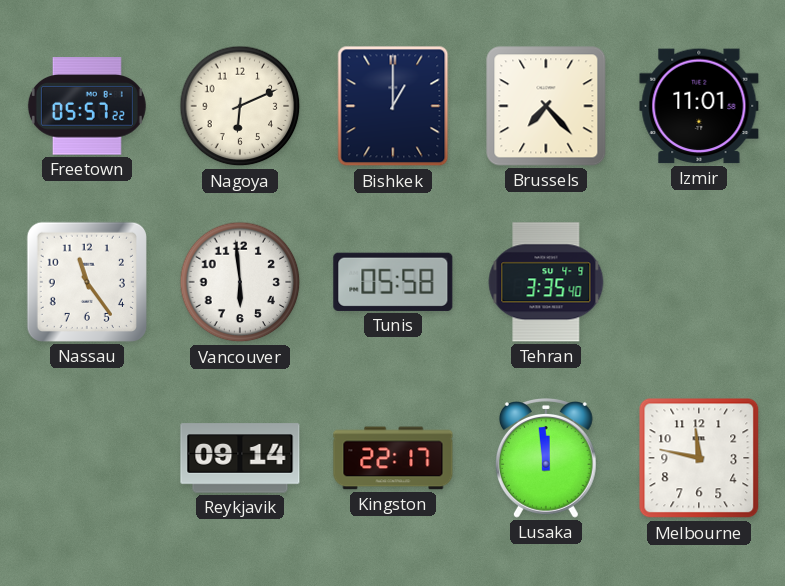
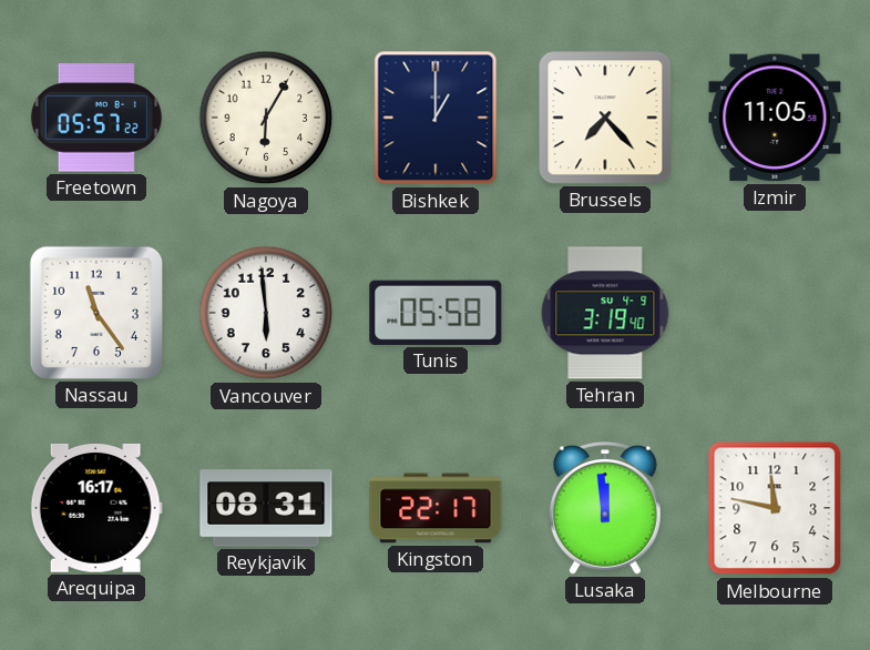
Nagoya: 6:11 -> 6:05 (266, 118)
Izmir: 11:01 -> 11:05 (775, 118)
Tehran: 3:35 -> 3:19 (605, 313)
Arequipa: none -> 16:17 (96, 508)
Reykjavik: 09:14 -> 08:31 (266, 508)
